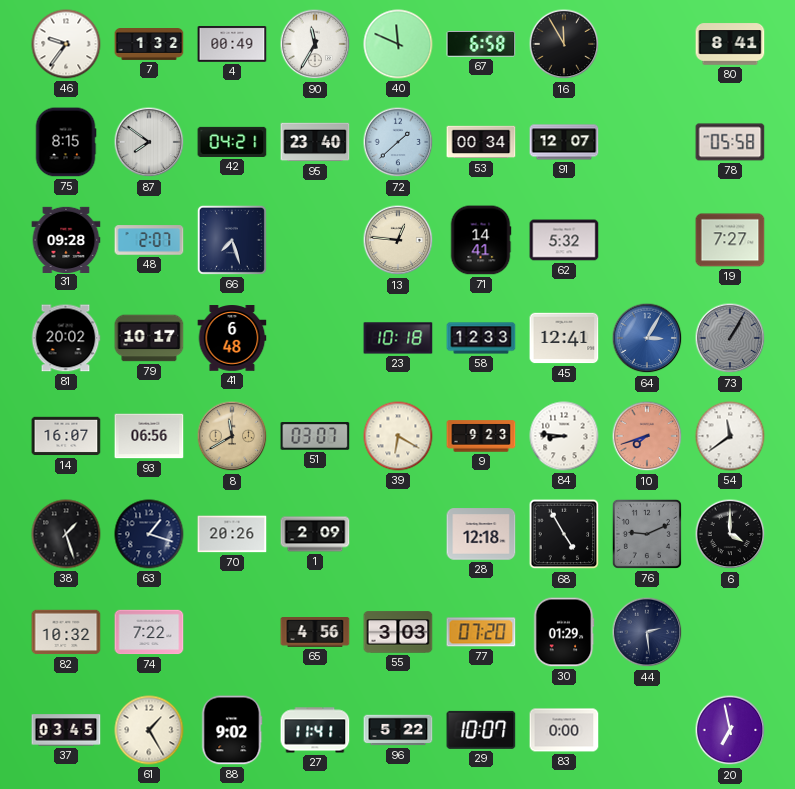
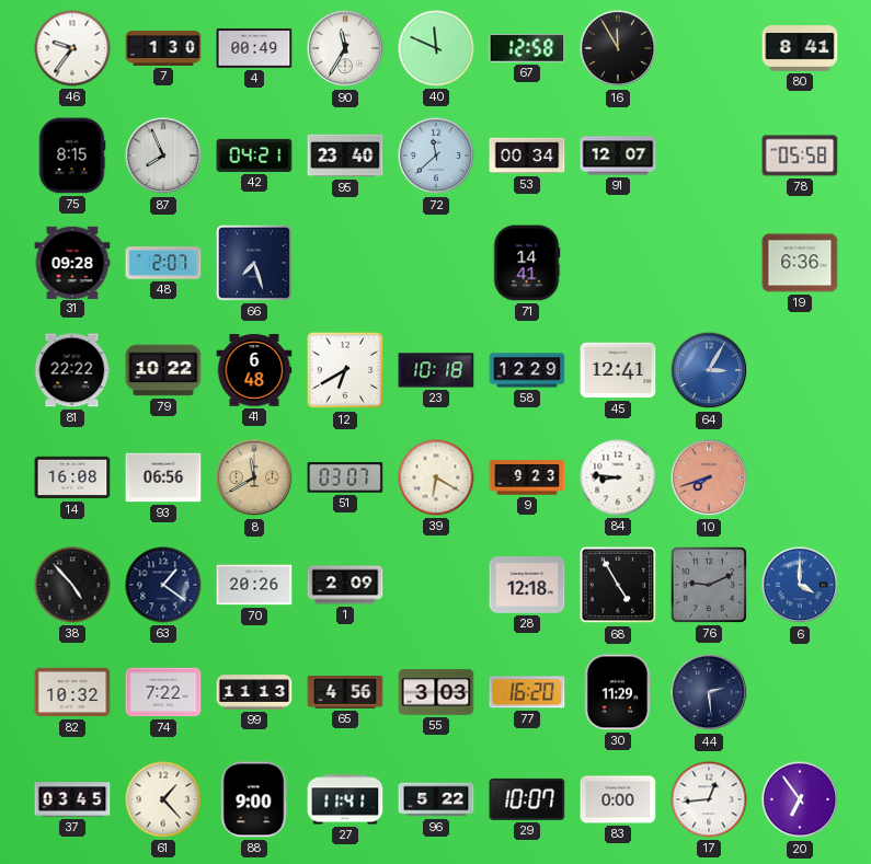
7: 1:32 -> 1:30 (163, 49)
67: 6:58 -> 12:58 (527, 49)
87: 7:51 -> 7:56 (163, 155)
72: 1:38 -> 11:38 (436, 155)
13: 12:46 -> none (398, 240)
62: 5:32 -> none (564, 240)
19: 7:27 -> 6:36 (800, 263)
81: 20:02 -> 22:22 (72, 370)
79: 10:17 -> 10:22 (163, 370)
12: none -> 6:40 (345, 370)
58: 12:33 -> 12:29 (527, 370)
73: 1:05 -> none (730, 338)
14: 16:07 -> 16:08 (72, 477)
54: 11:39 -> none (730, 436)
38: 1:27 -> 4:53 (72, 585)
63: 1:18 -> 1:21 (163, 585)
6 dial: black -> blue (800, 585)
99: none -> 11:13 (254, 692)
77: 07:20 -> 16:20 (527, 692)
30: 01:29 -> 11:29 (618, 692)
61: 1:25 -> 1:23 (163, 799)
88: 9:02 -> 9:00 (254, 799)
17: none -> 12:44 (709, 799)
20: 6:58 -> 6:54 (800, 799)
